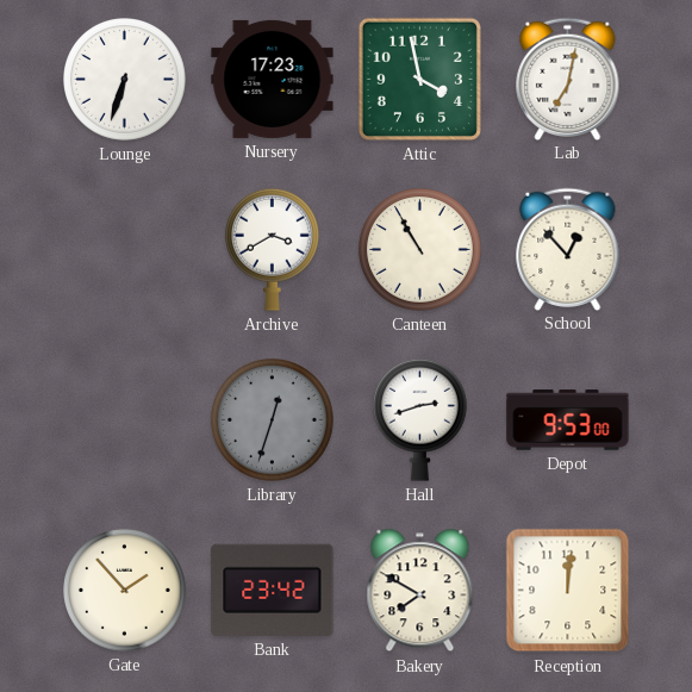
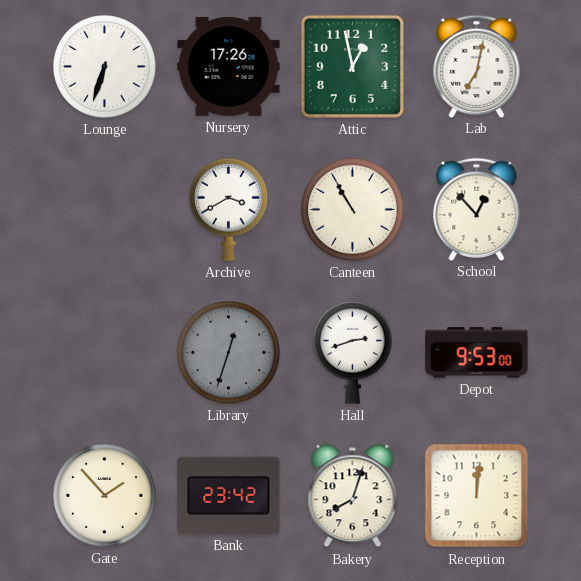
Nursery: 17:23 -> 17:26 (229, 66)
Attic: 3:58 -> 12:58 (352, 66)
Bakery: 7:50 -> 8:03 (353, 496)
